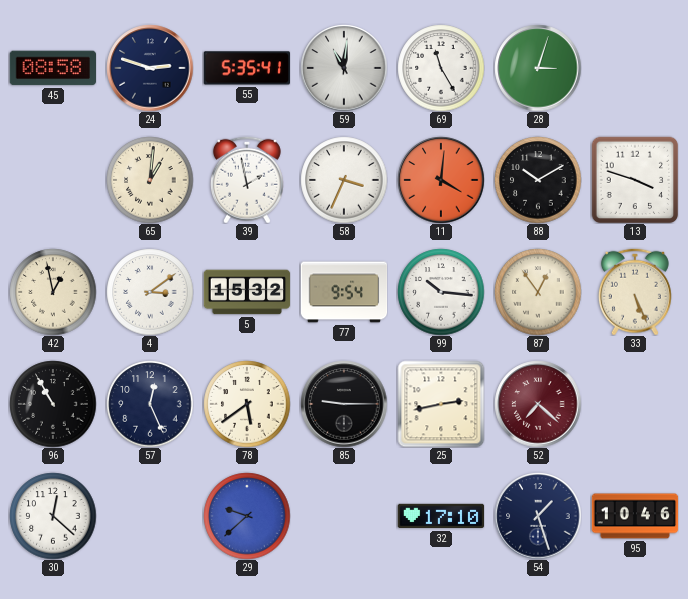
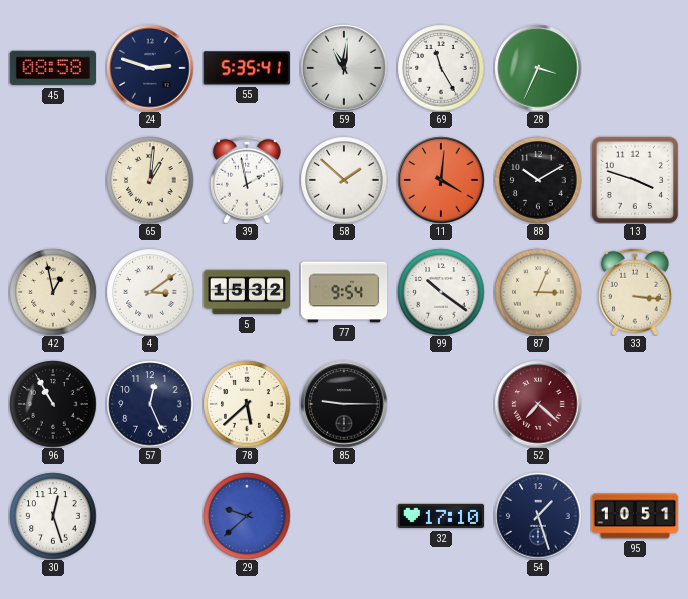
28: 3:03 -> 3:34 (538, 68)
58: 3:34 -> 1:52 (344, 180)
99: 10:16 -> 10:21 (441, 292)
87: 12:54 -> 3:04 (538, 292)
33: 5:26 -> 3:16 (635, 292)
78: 5:39 -> 5:38 (247, 404)
25: 2:43 -> none (441, 404)
30: 12:22 -> 12:27 (53, 516)
95: 10:46 -> 10:51 (635, 516)
